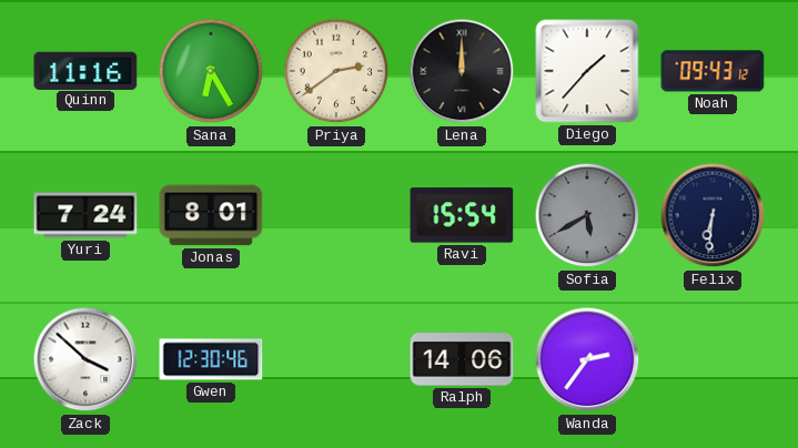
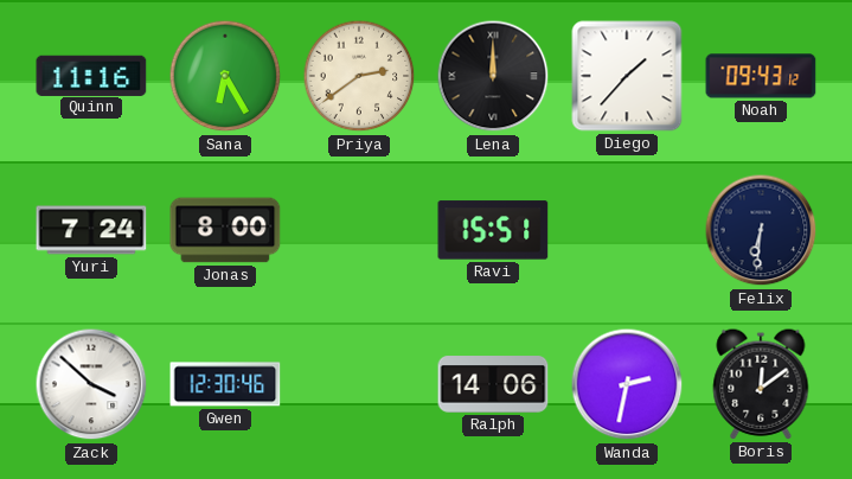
Jonas: 8:01 -> 8:00 (225, 230)
Ravi: 15:54 -> 15:51 (493, 230)
Sofia: 5:40 -> none (587, 215)
Wanda: 2:36 -> 2:32 (627, 384)
Boris: none -> 12:09 (761, 384)
